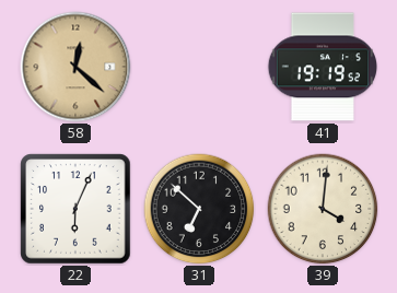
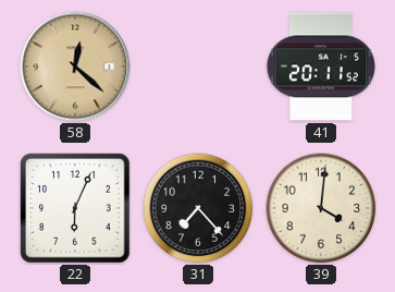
41: 19:19 -> 20:11 (320, 66)
31: 6:52 -> 7:23 (198, 208)
